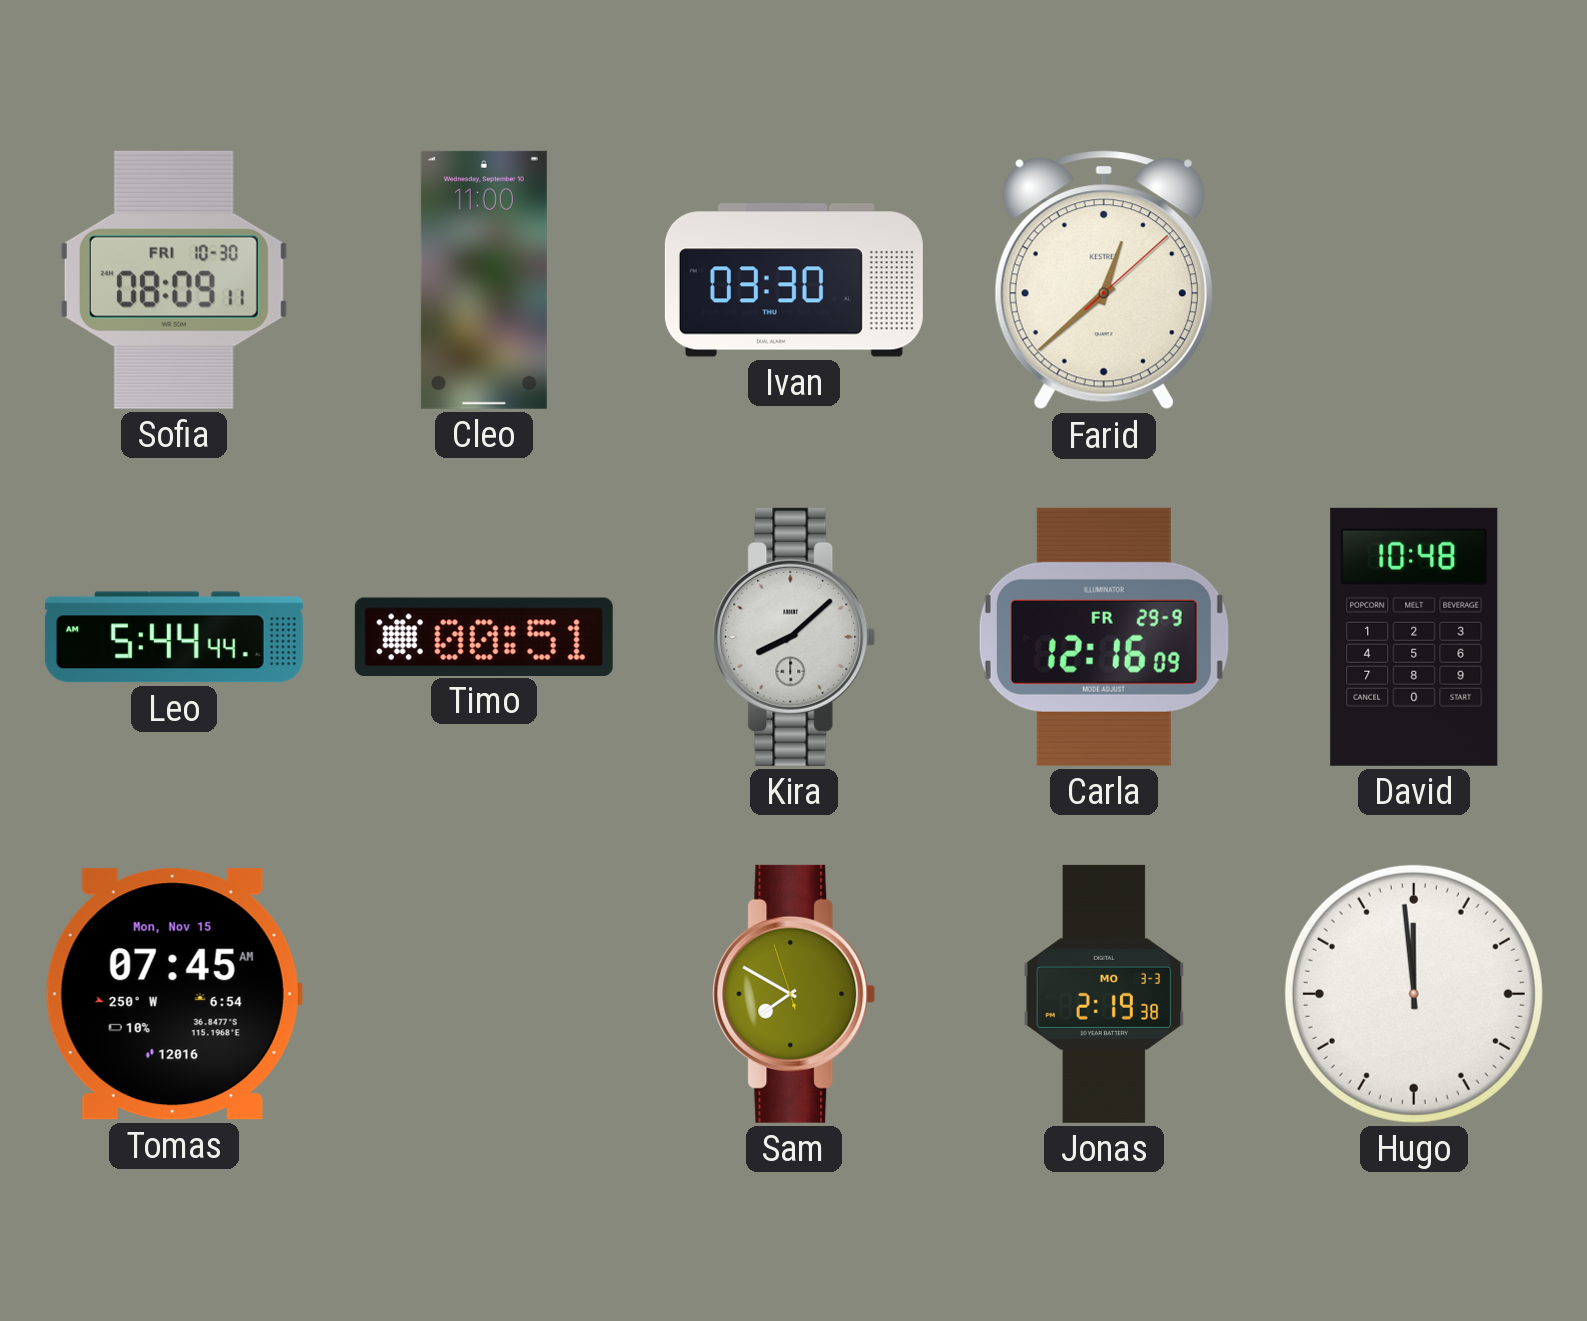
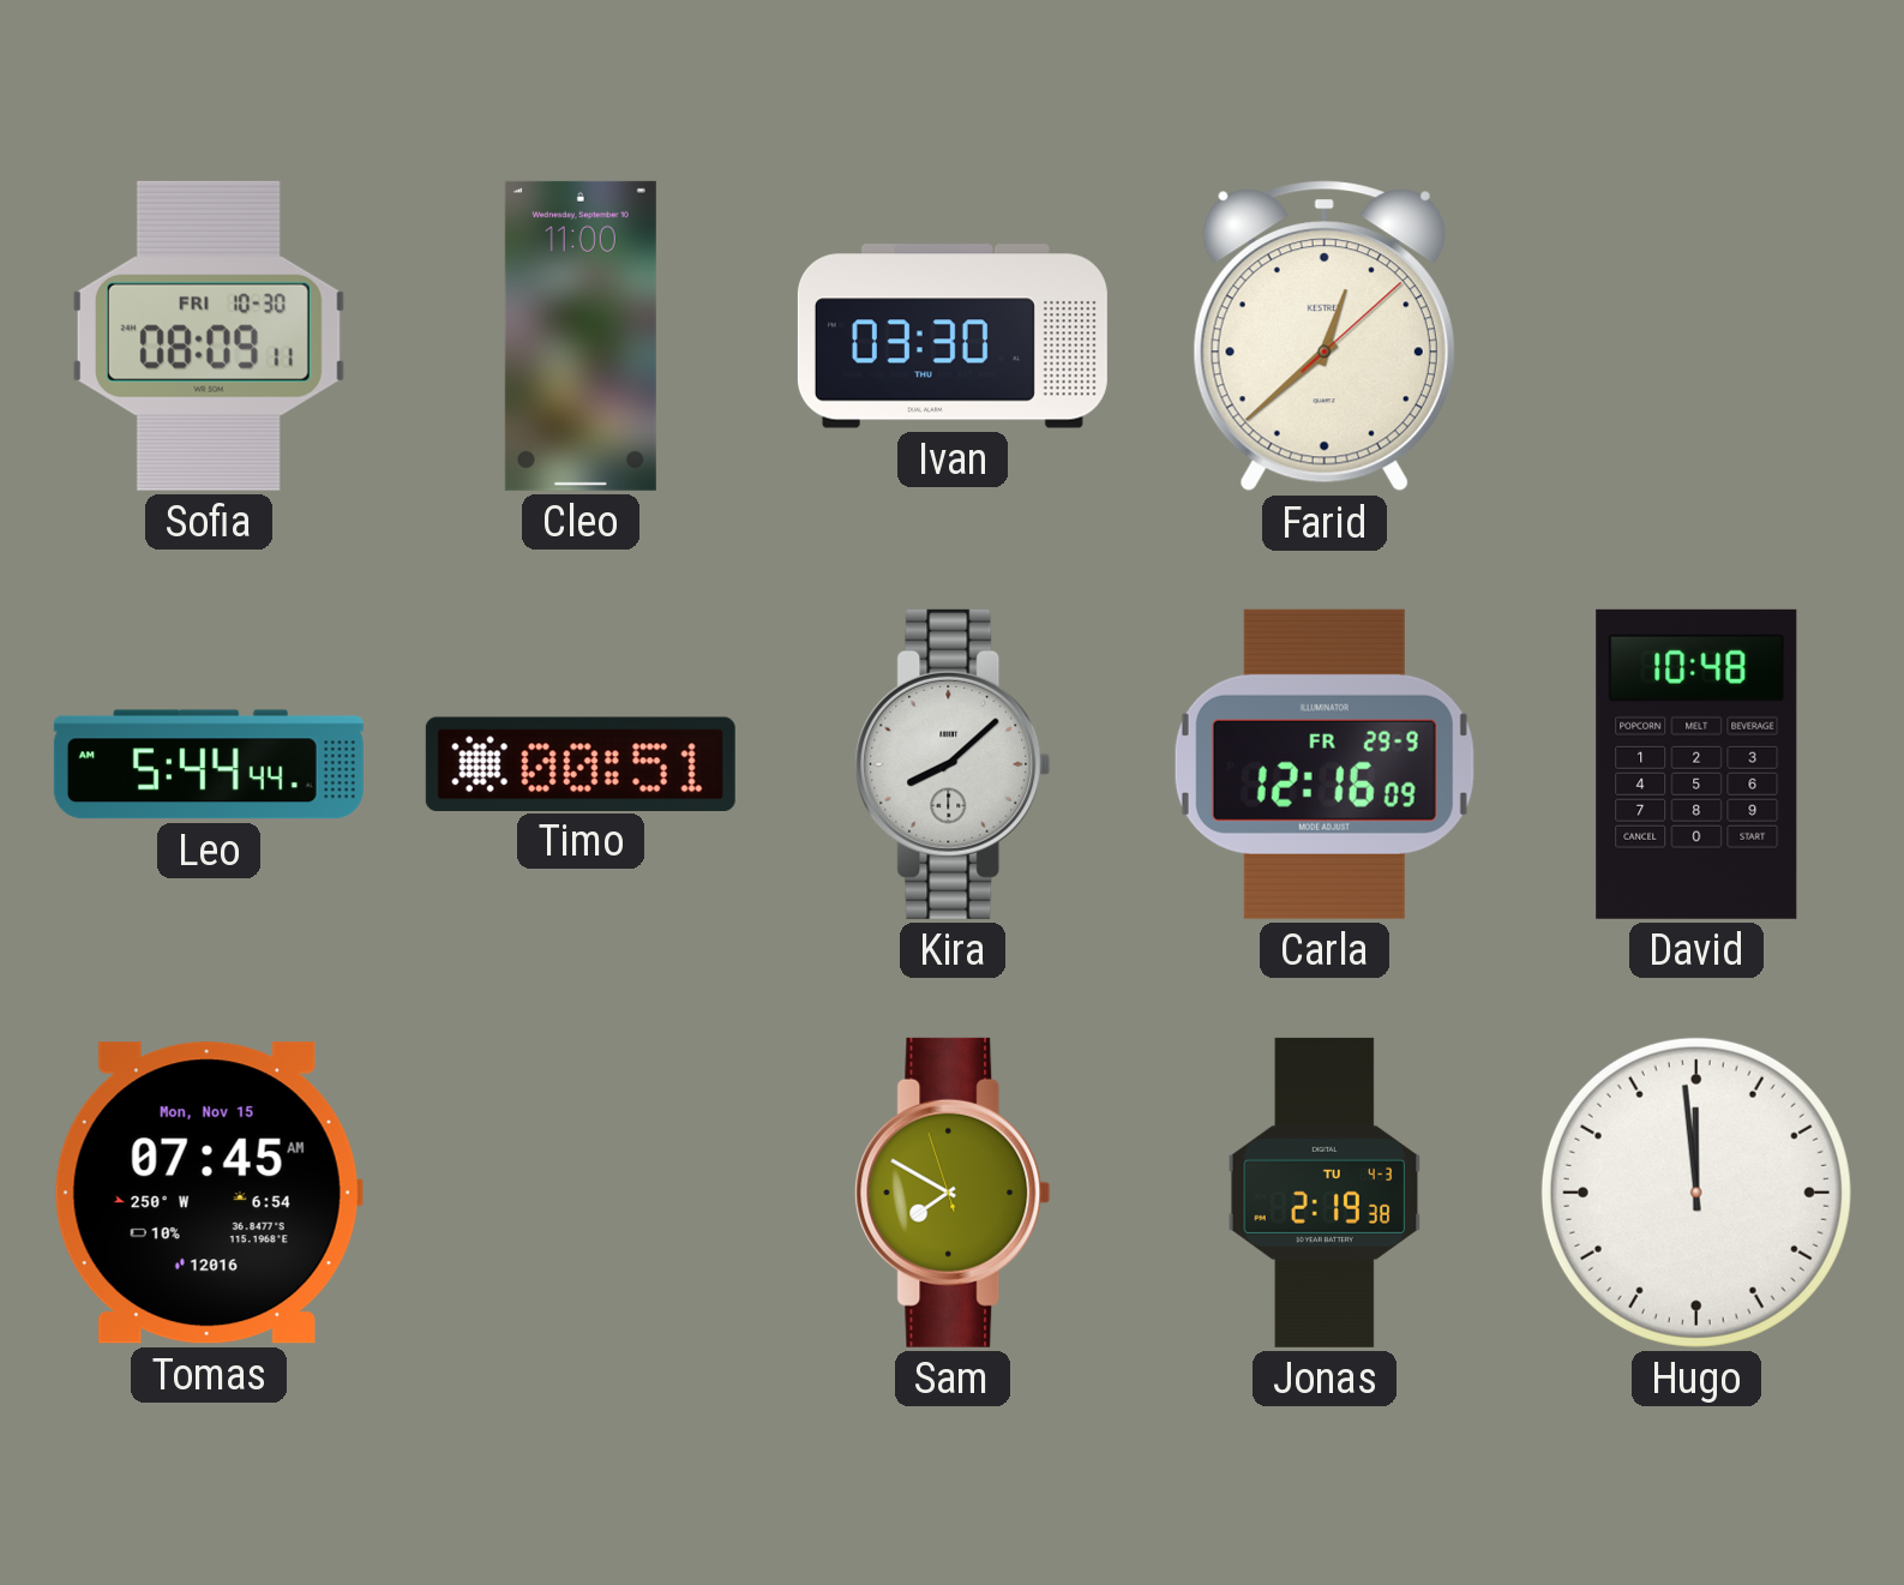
Jonas date: MO 3-3 -> TU 4-3 (1325, 1193)
